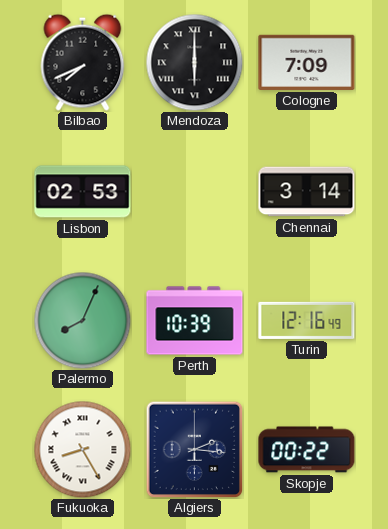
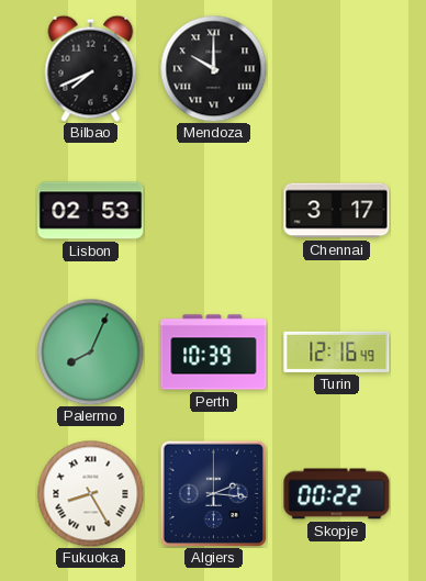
Mendoza: 6:00 -> 10:00 (213, 68)
Cologne: 7:09 -> none (307, 62)
Chennai: 3:14 -> 3:17 (337, 211)
